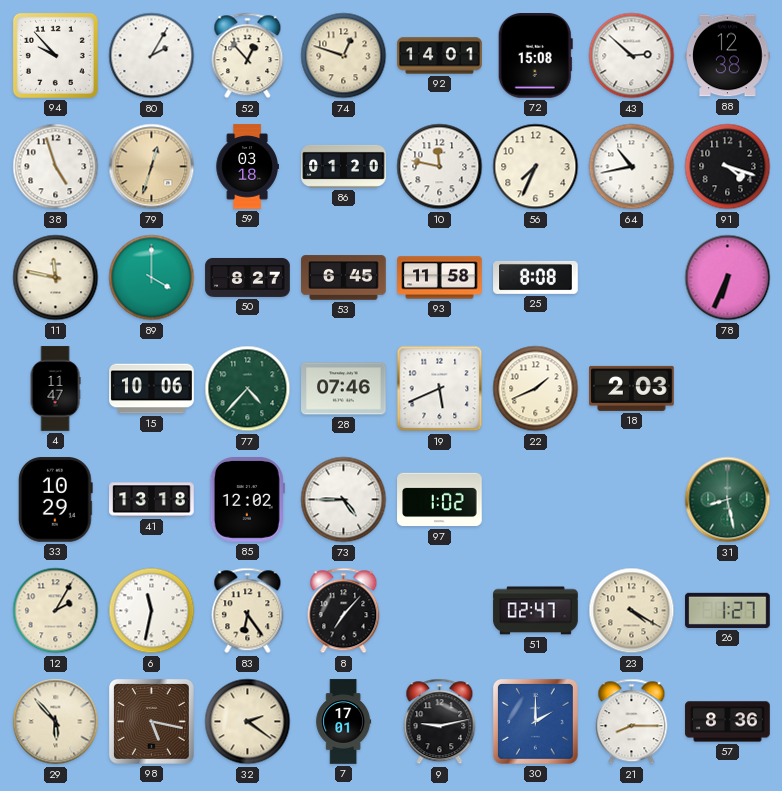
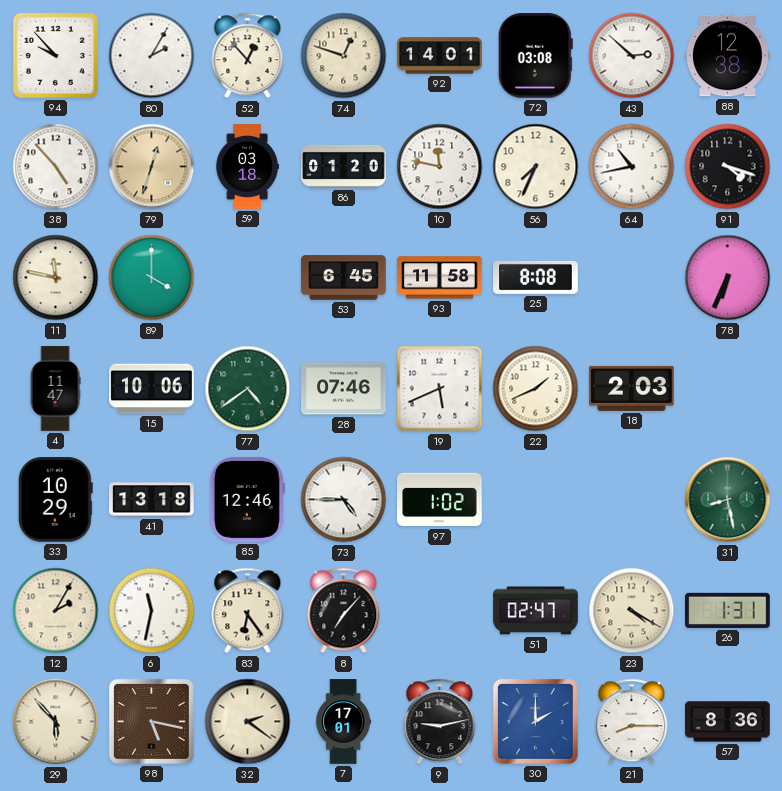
72: 15:08 -> 03:08 (535, 56)
38: 4:57 -> 4:53 (56, 167)
50: 8:27 -> none (248, 277)
77: 4:37 -> 4:39 (248, 389)
85: 12:02 -> 12:46 (247, 500)
26: 1:27 -> 1:31 (728, 610)
